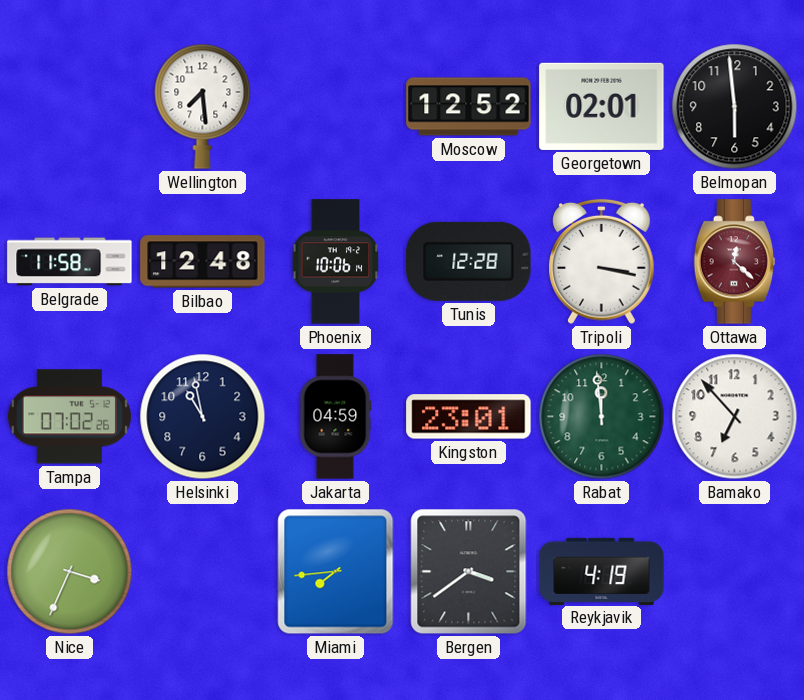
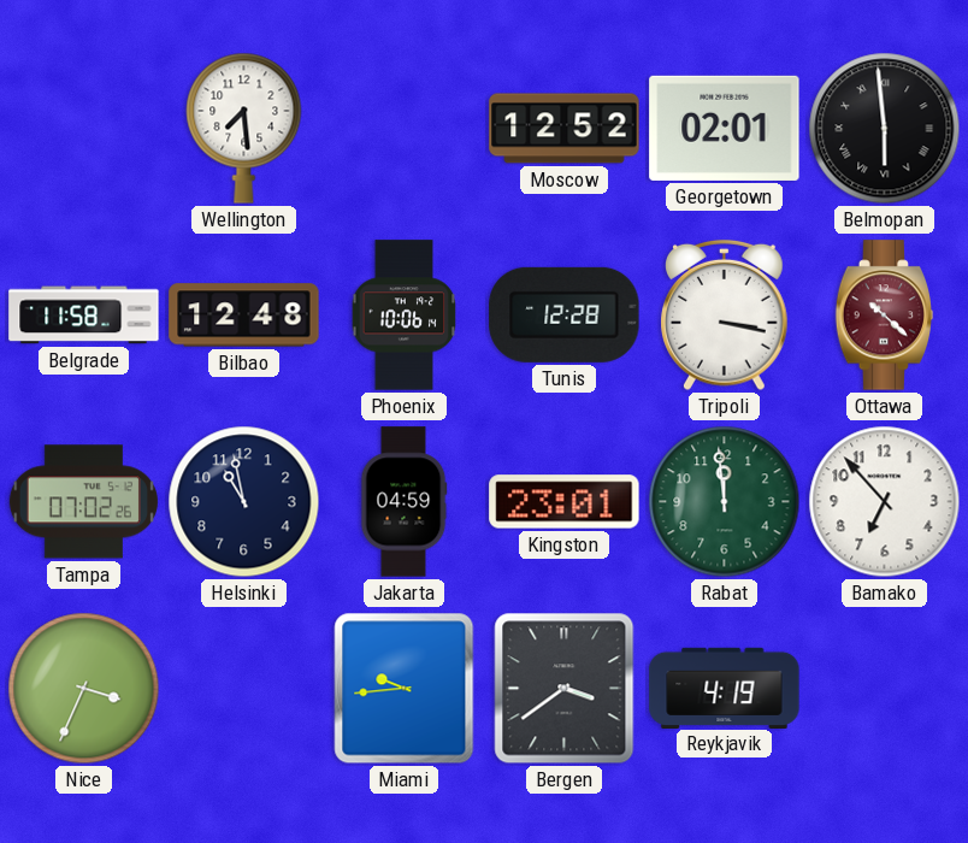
Belmopan numerals: Arabic -> Roman (885, 129)
Ottawa: 12:22 -> 10:22 (885, 316)
Miami: 7:44 -> 9:44 (405, 689)
